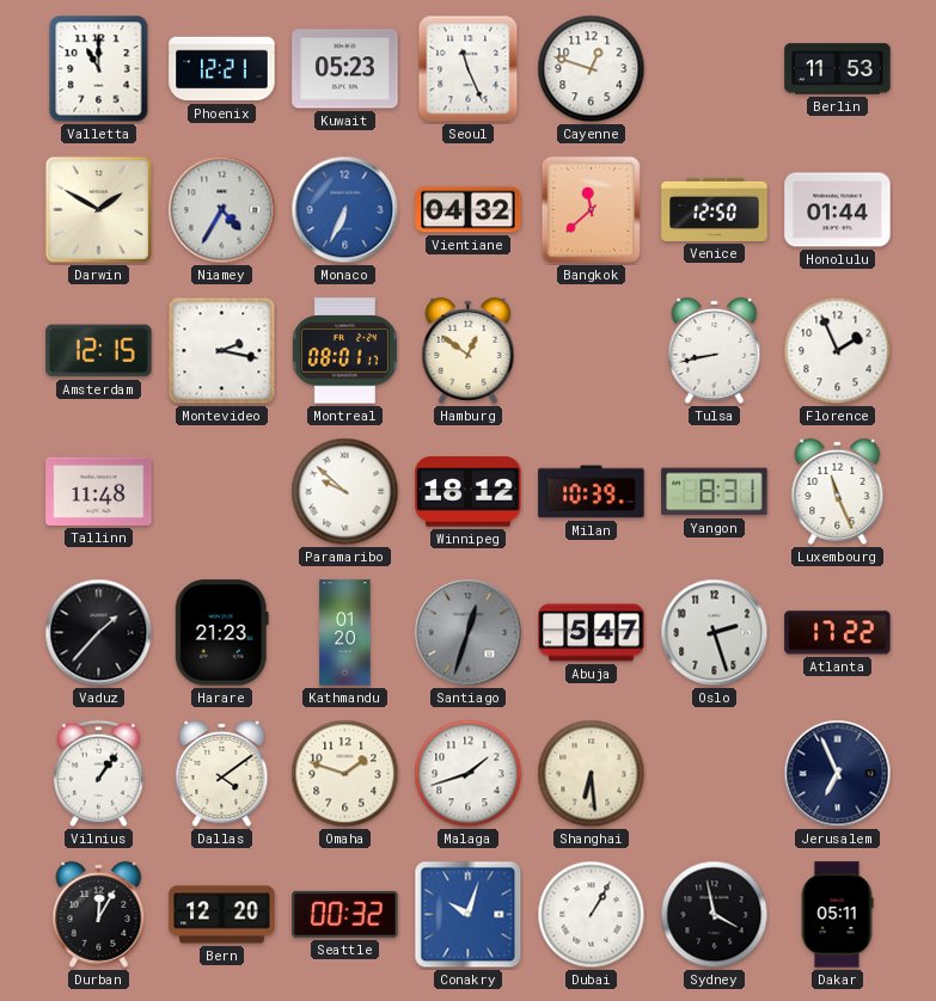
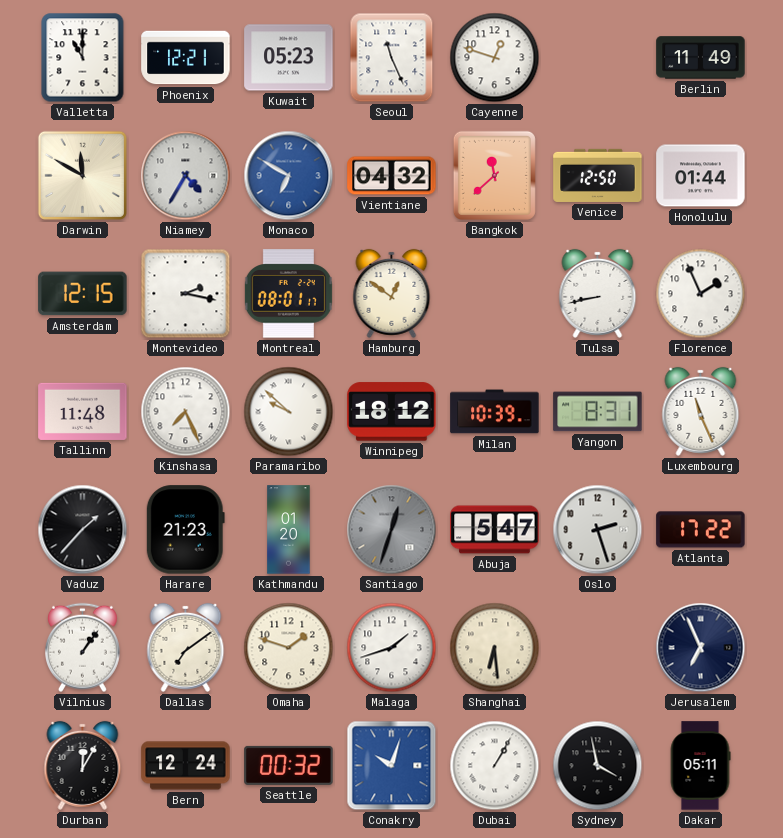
Berlin: 11:53 -> 11:49 (701, 58)
Darwin: 1:50 -> 11:50 (82, 175)
Monaco: 6:34 -> 6:50 (289, 176)
Kinshasa: none -> 7:26 (186, 412)
Dallas: 4:09 -> 7:09 (186, 647)
Bern: 12:20 -> 12:24 (186, 766)
